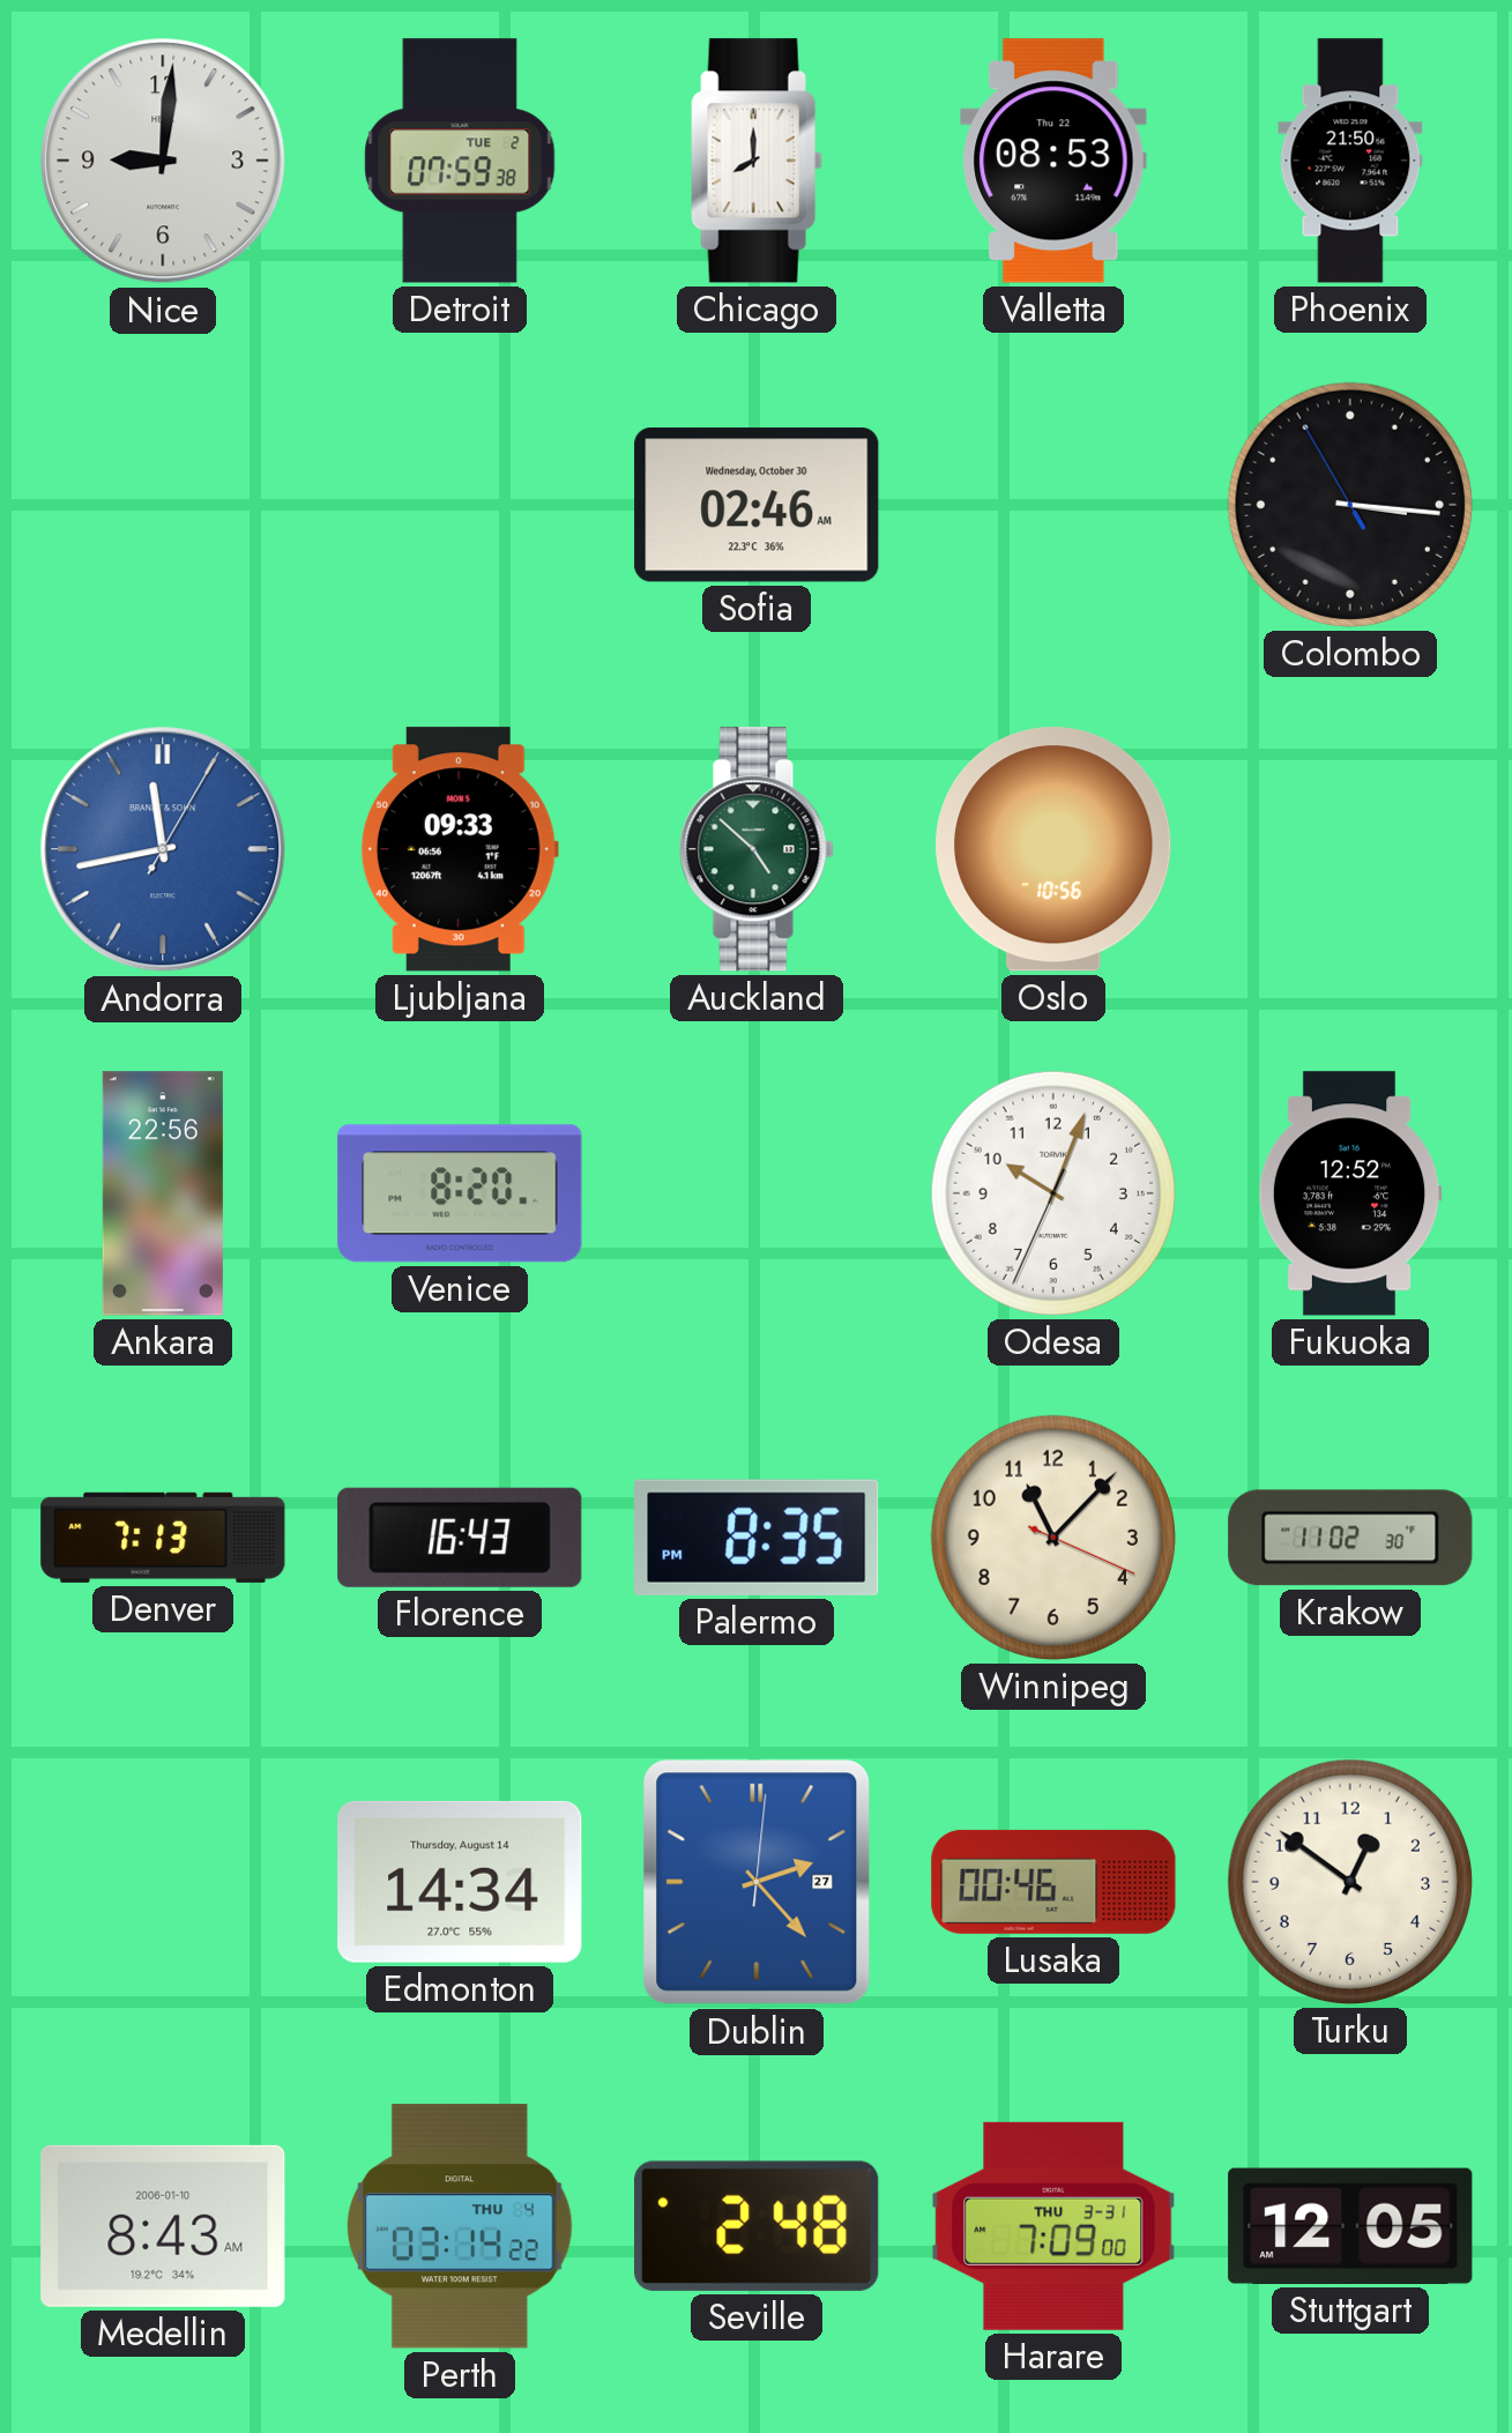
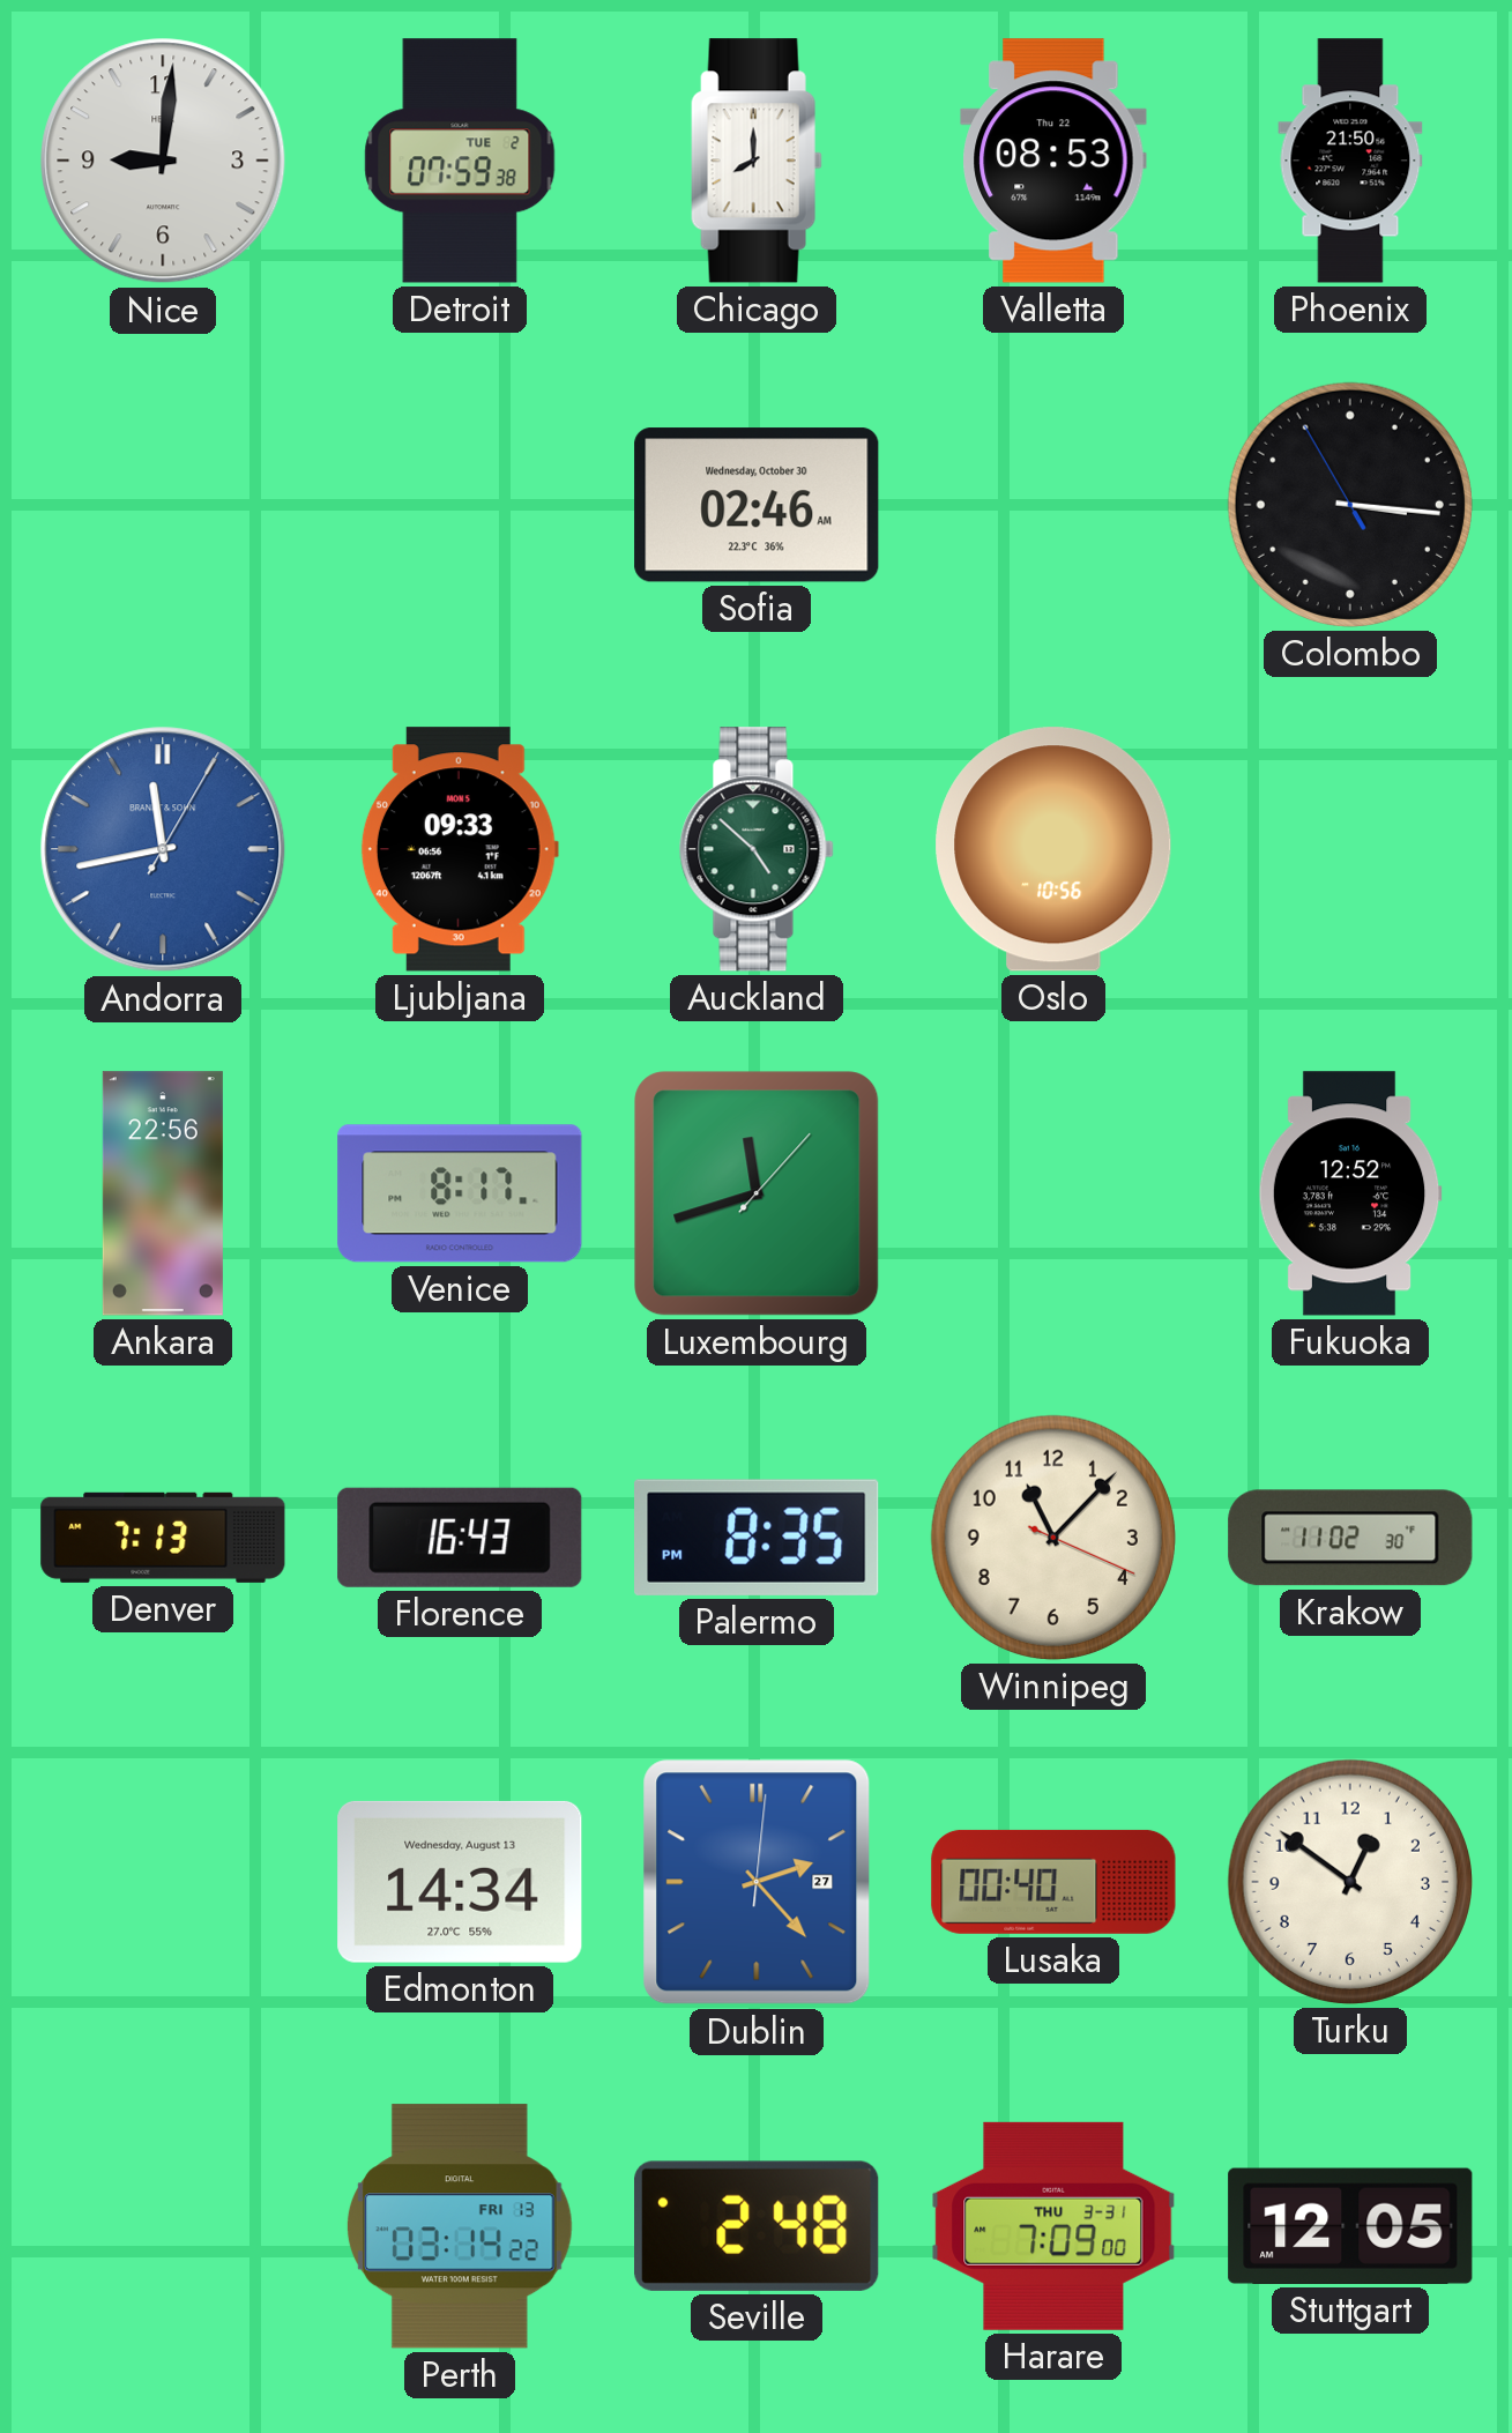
Venice: 8:20 -> 8:17 (460, 1193)
Luxembourg: none -> 11:42 (757, 1193)
Odesa: 10:03 -> none (1053, 1193)
Edmonton date: Thursday, August 14 -> Wednesday, August 13 (460, 1882)
Lusaka: 00:46 -> 00:40 (1053, 1882)
Medellin: 8:43 -> none (163, 2226)
Perth date: THU 4 -> FRI 13 (461, 2226)
